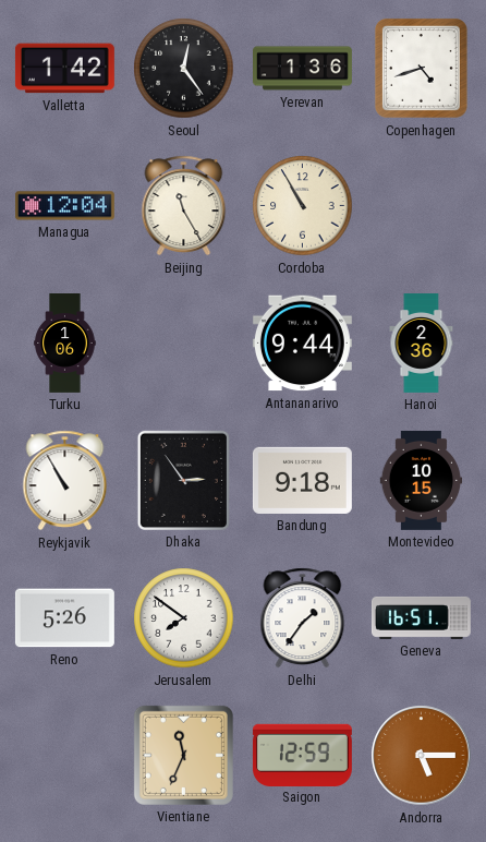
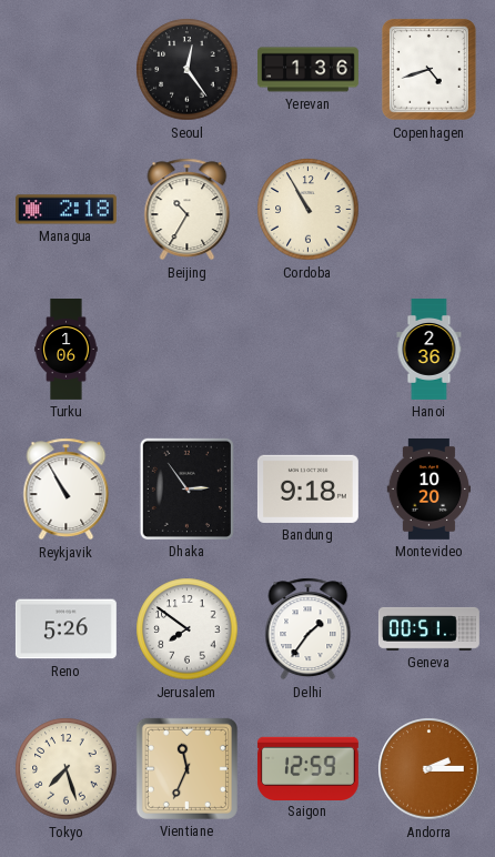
Valletta: 1:42 -> none (64, 69)
Managua: 12:04 -> 2:18 (65, 210)
Beijing: 11:25 -> 10:35 (188, 210)
Antananarivo: 9:44 -> none (302, 344)
Montevideo: 10:15 -> 10:20 (430, 488)
Geneva: 16:51 -> 00:51 (428, 628)
Tokyo: none -> 7:27 (67, 769)
Andorra: 5:15 -> 2:15 (430, 769)
